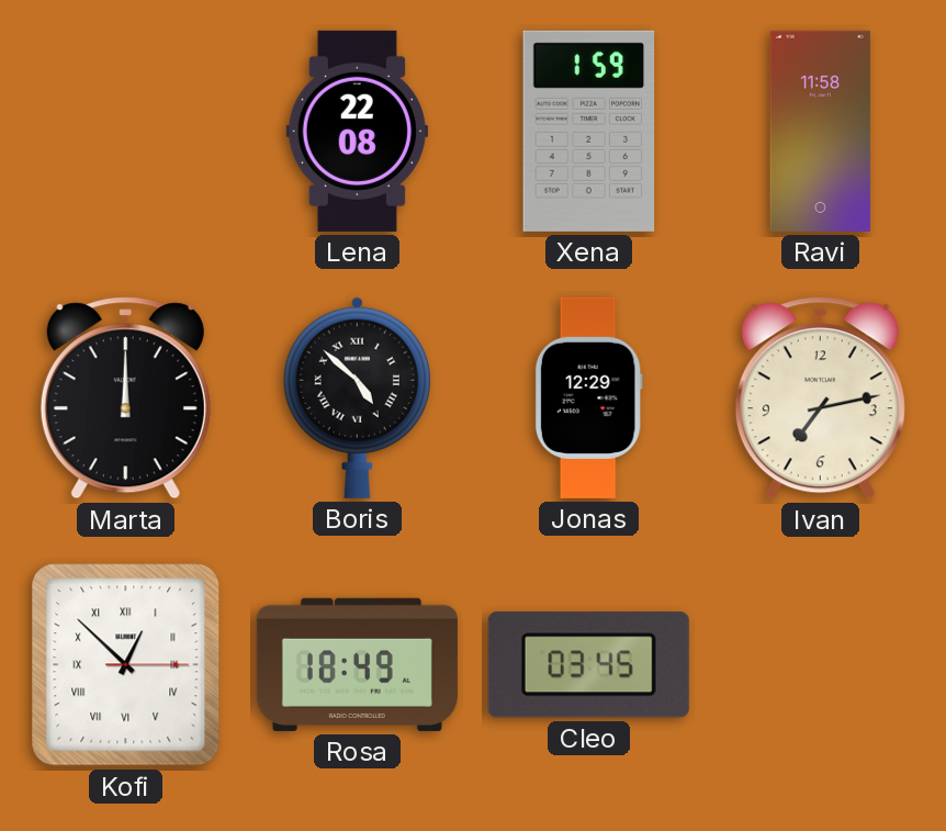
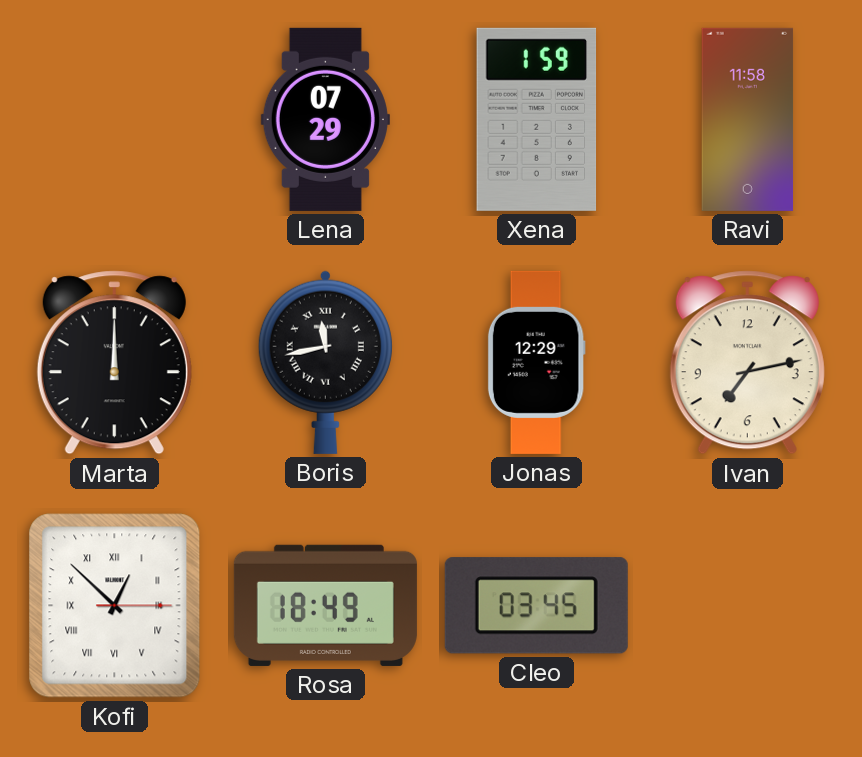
Lena: 22:08 -> 07:29 (325, 119)
Boris: 4:52 -> 11:43 (325, 362)
